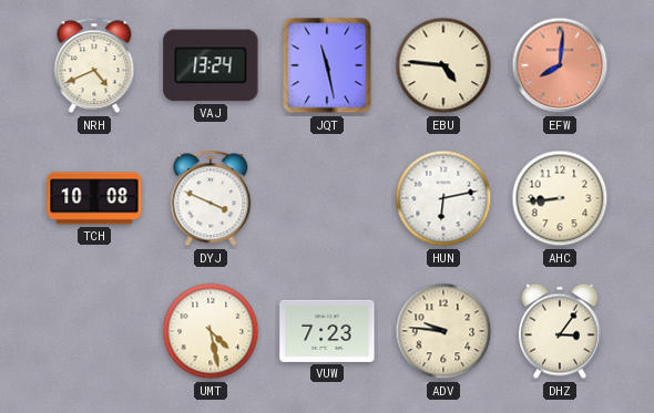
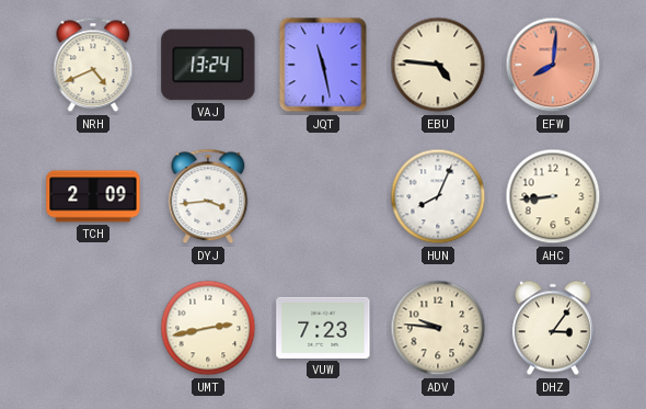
TCH: 10:08 -> 2:09 (93, 196)
DYJ: 3:49 -> 3:44 (208, 196)
HUN: 6:13 -> 8:04 (438, 196)
UMT: 4:28 -> 2:43 (208, 328)
